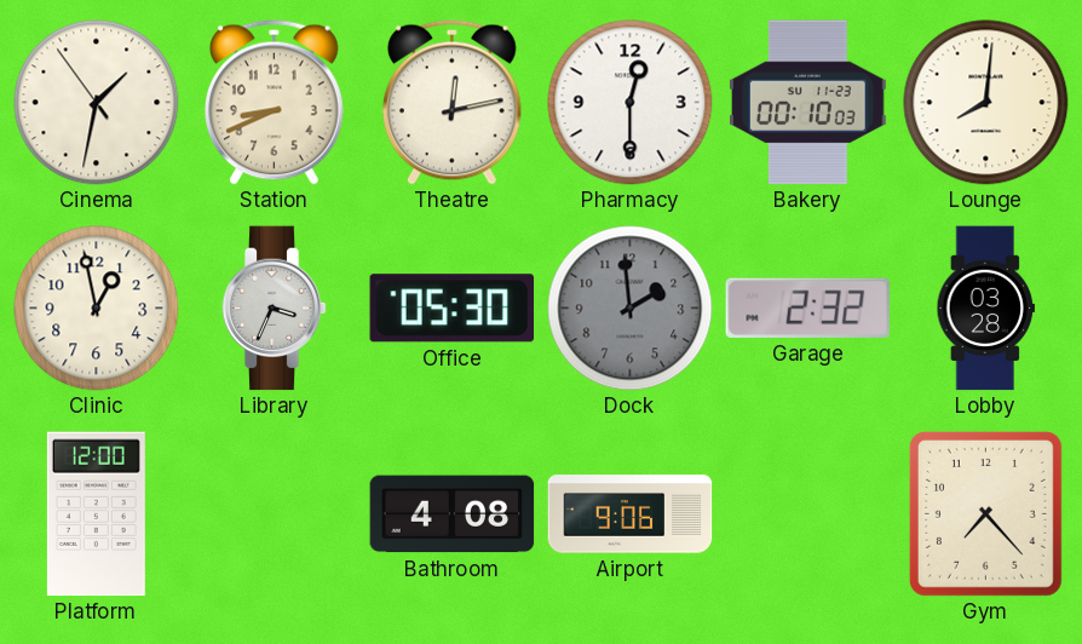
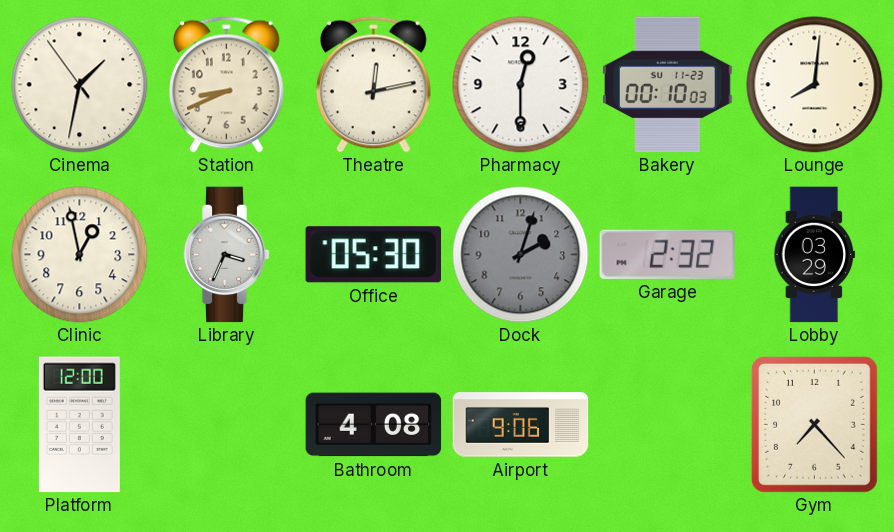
Dock: 1:59 -> 2:03 (521, 255)
Lobby: 03:28 -> 03:29 (815, 255)
